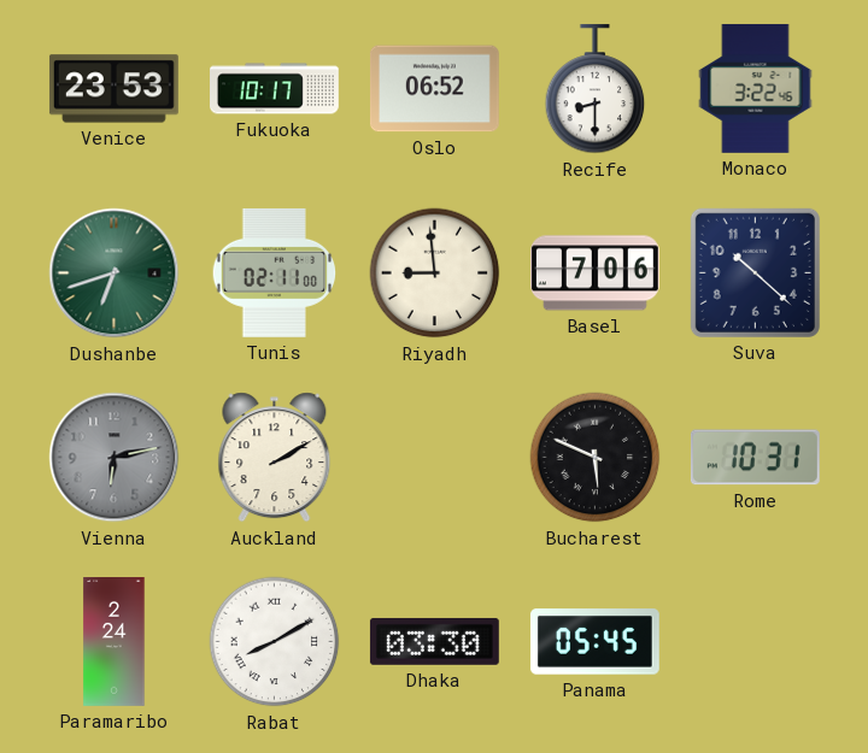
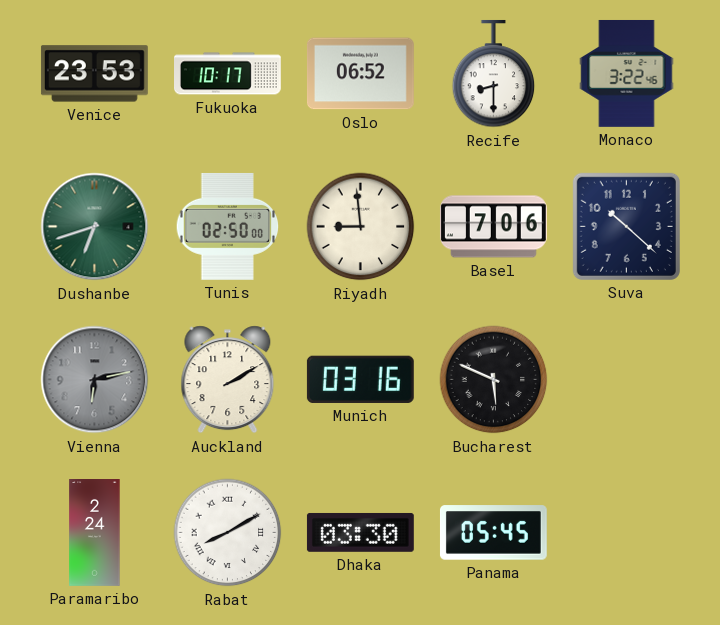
Tunis: 02:11 -> 02:50 (228, 226)
Munich: none -> 03:16 (360, 379)
Rome: 10:31 -> none (755, 458)
